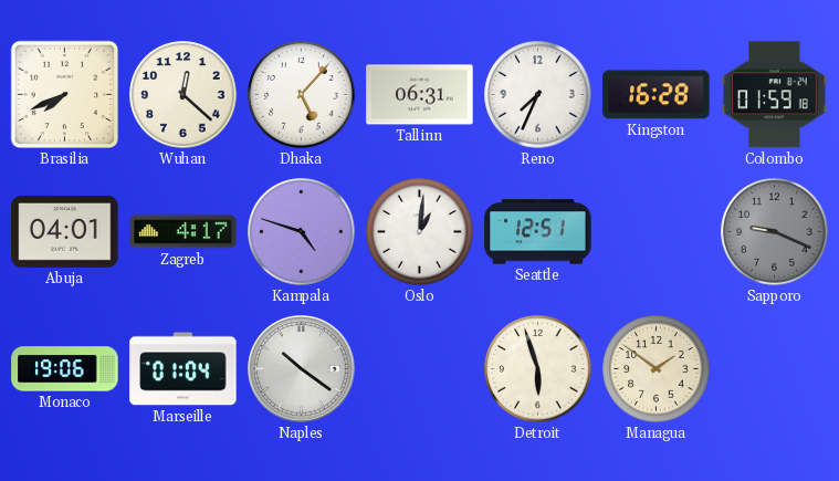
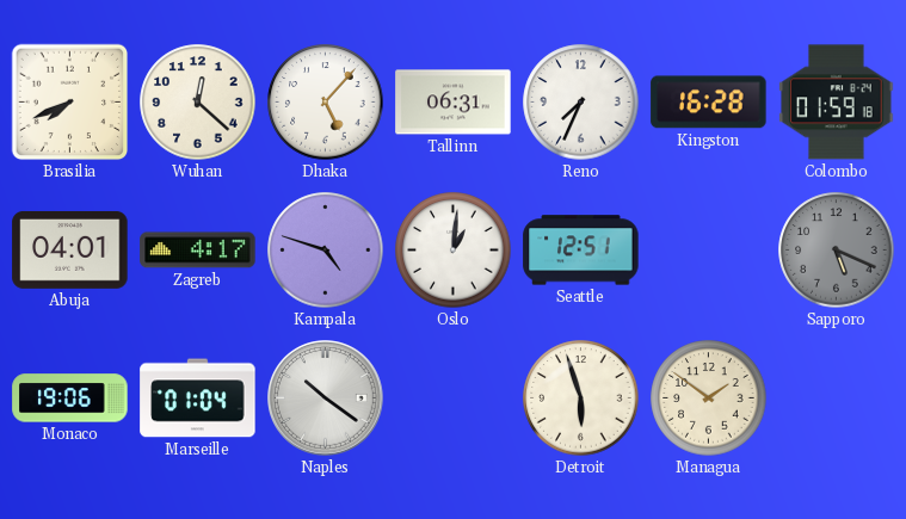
Sapporo: 9:19 -> 5:19 (837, 251)
